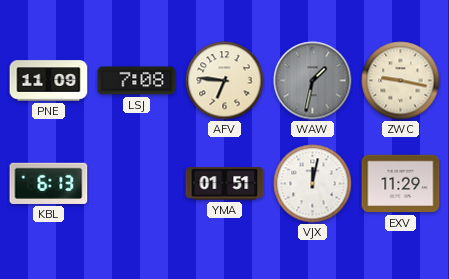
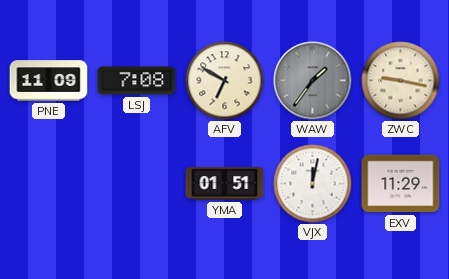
AFV: 6:46 -> 6:50 (225, 81)
WAW: 1:32 -> 1:36 (313, 81)
KBL: 6:13 -> none (49, 183)
